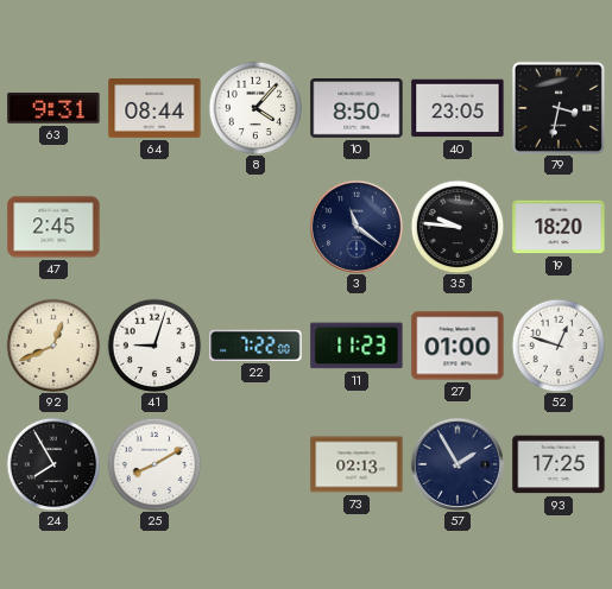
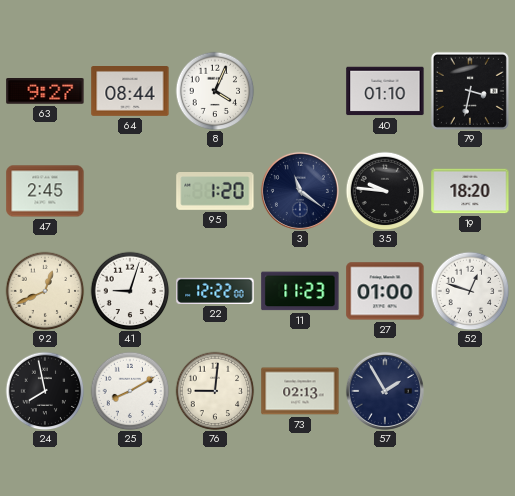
63: 9:31 -> 9:27 (45, 91)
8: 4:07 -> 4:04 (215, 91)
10: 8:50 -> none (357, 109)
40: 23:05 -> 01:10 (385, 91)
95: none -> 1:20 (215, 192)
22: 7:22 -> 12:22 (215, 291)
24: 7:55 -> 7:58 (45, 391)
76: none -> 9:01 (215, 391)
93: 17:25 -> none (559, 464)
